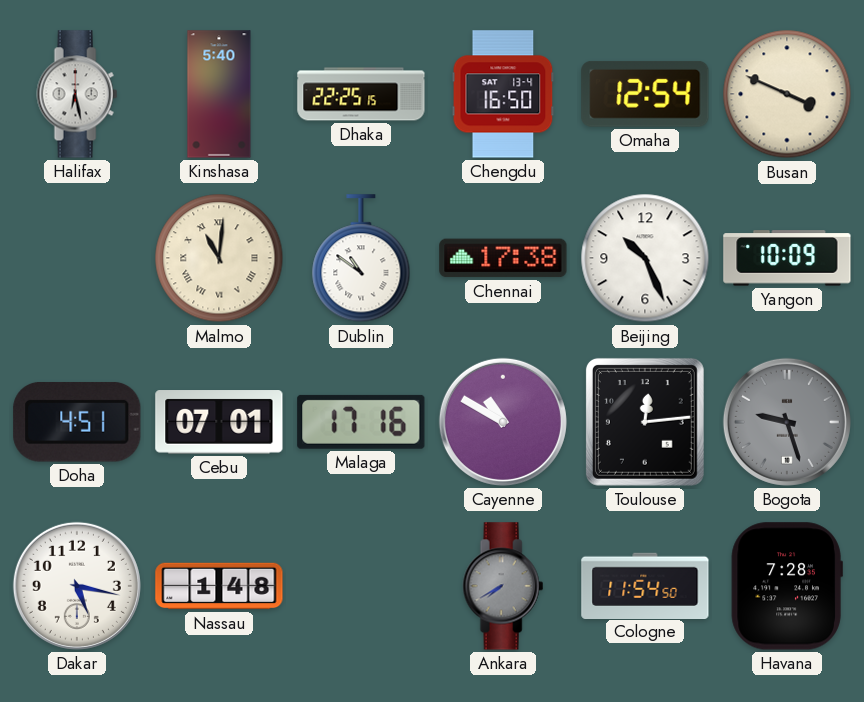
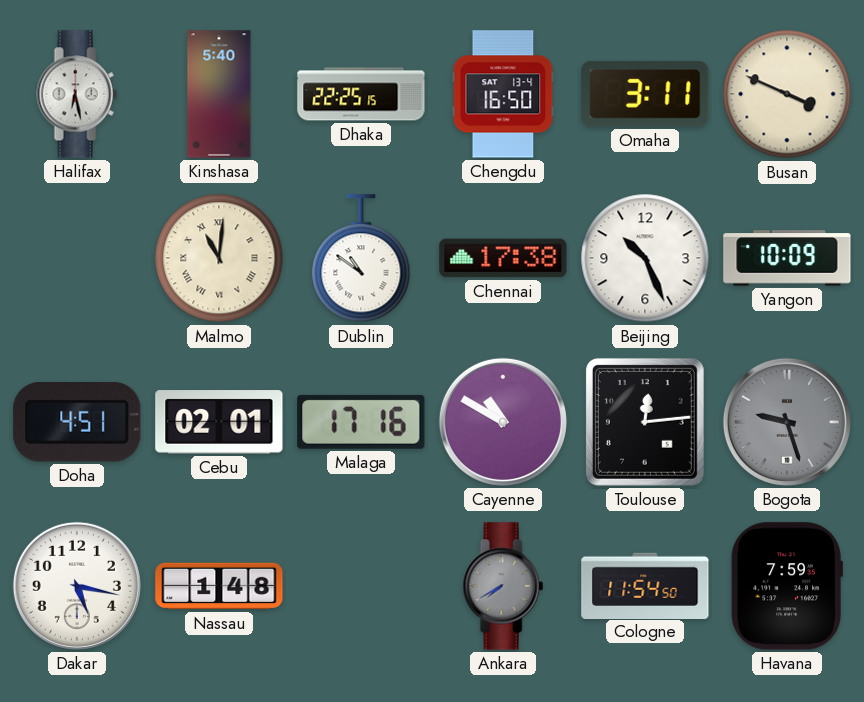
Omaha: 12:54 -> 3:11 (645, 94)
Cebu: 07:01 -> 02:01 (219, 422)
Havana: 7:28 -> 7:59 (787, 586)
